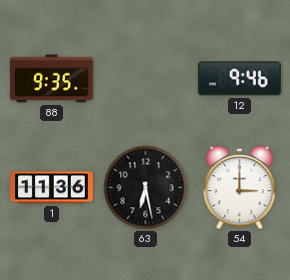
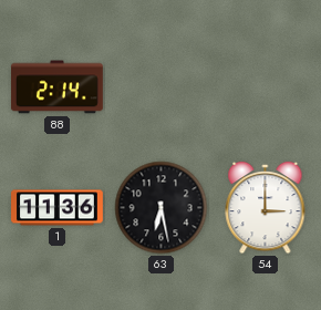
88: 9:35 -> 2:14 (56, 87)
12: 9:46 -> none (239, 79)
